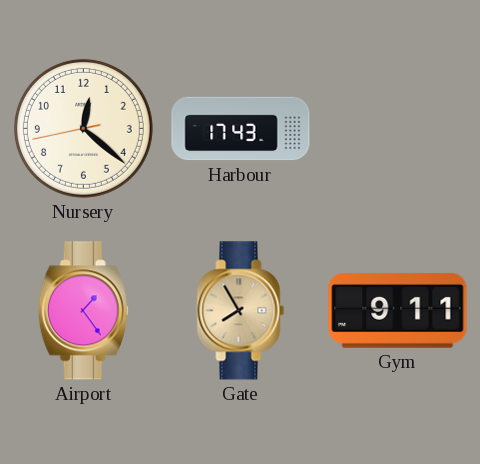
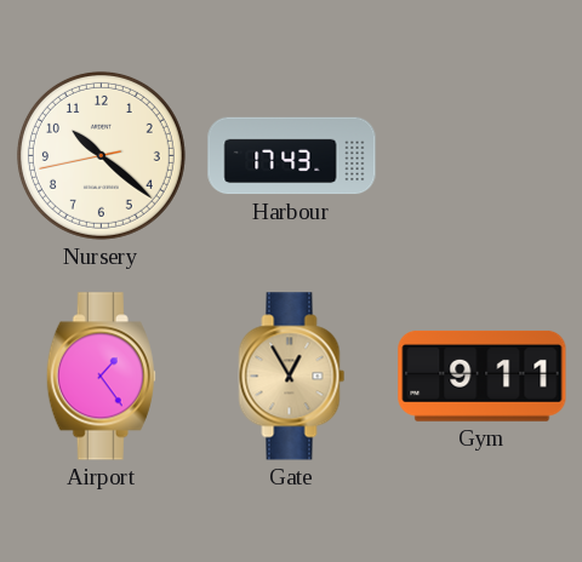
Nursery: 12:21 -> 10:21 (101, 155)
Gate: 7:55 -> 12:55 (292, 377)
